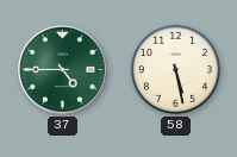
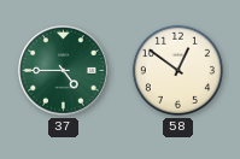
58: 5:28 -> 12:51 (177, 70)
